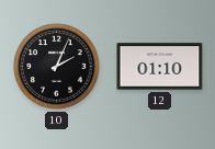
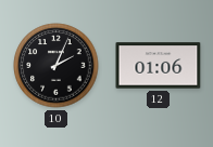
12: 01:10 -> 01:06 (159, 66)
